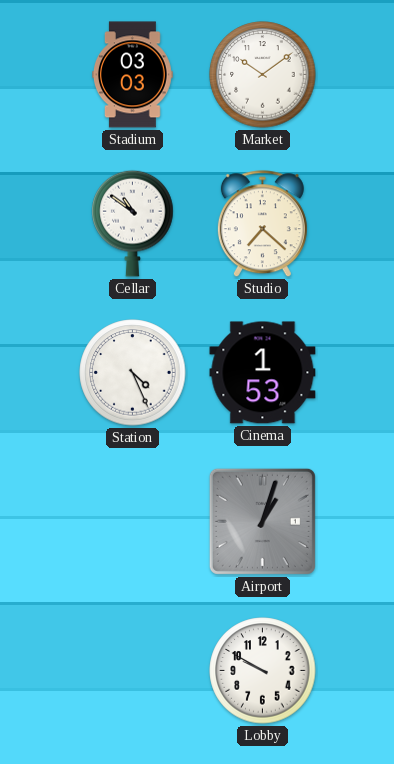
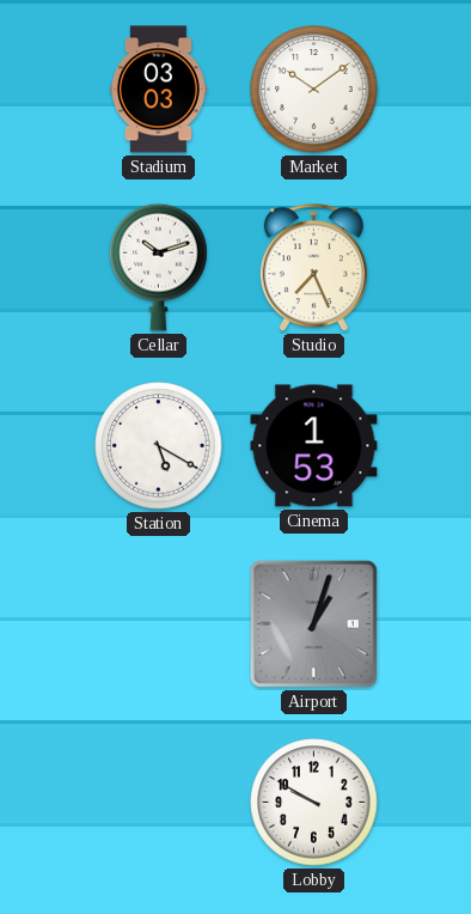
Cellar: 10:51 -> 10:12 (159, 267)
Studio: 7:22 -> 7:26 (313, 268)
Station: 4:26 -> 5:20 (159, 446)
